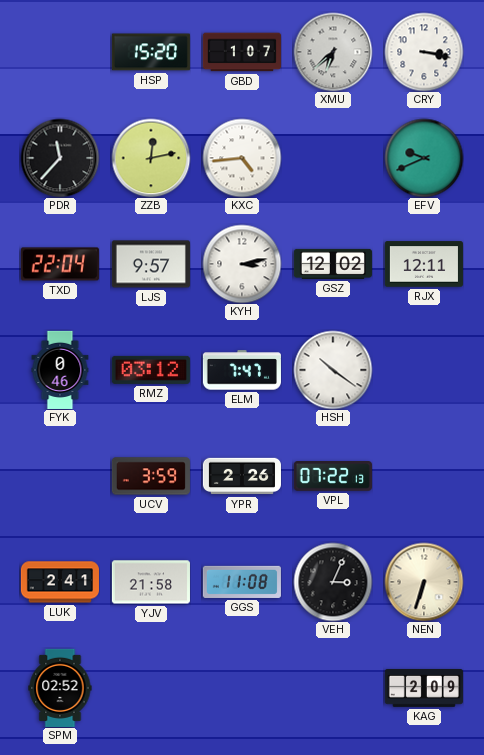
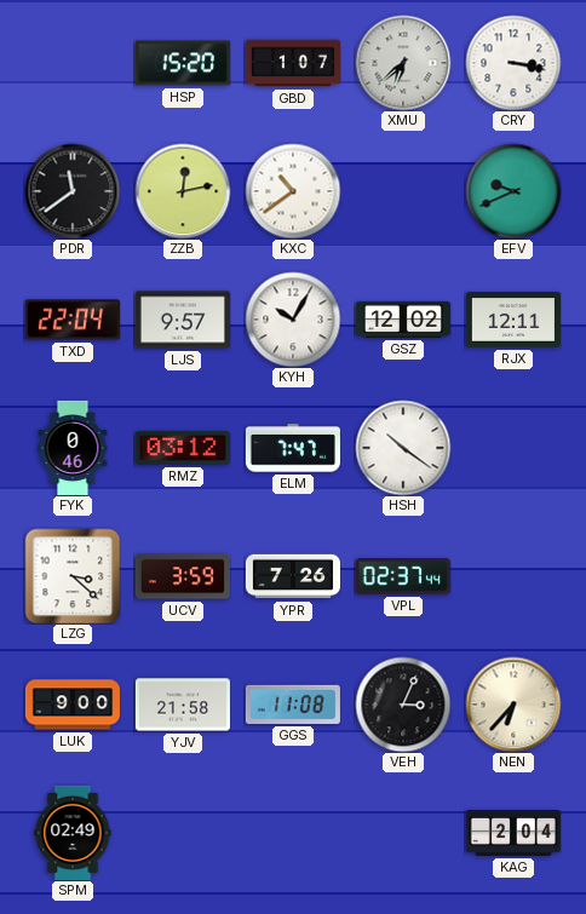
PDR: 11:37 -> 11:39 (73, 191)
KXC: 4:44 -> 10:39 (293, 191)
KYH: 3:13 -> 10:05 (293, 320)
LZG: none -> 3:22 (73, 576)
YPR: 2:26 -> 7:26 (293, 576)
VPL: 07:22 -> 02:37 (403, 576)
LUK: 2:41 -> 9:00 (73, 705)
NEN: 6:33 -> 6:37 (513, 705)
SPM: 02:52 -> 02:49 (73, 833)
KAG: 2:09 -> 2:04 (513, 833)
